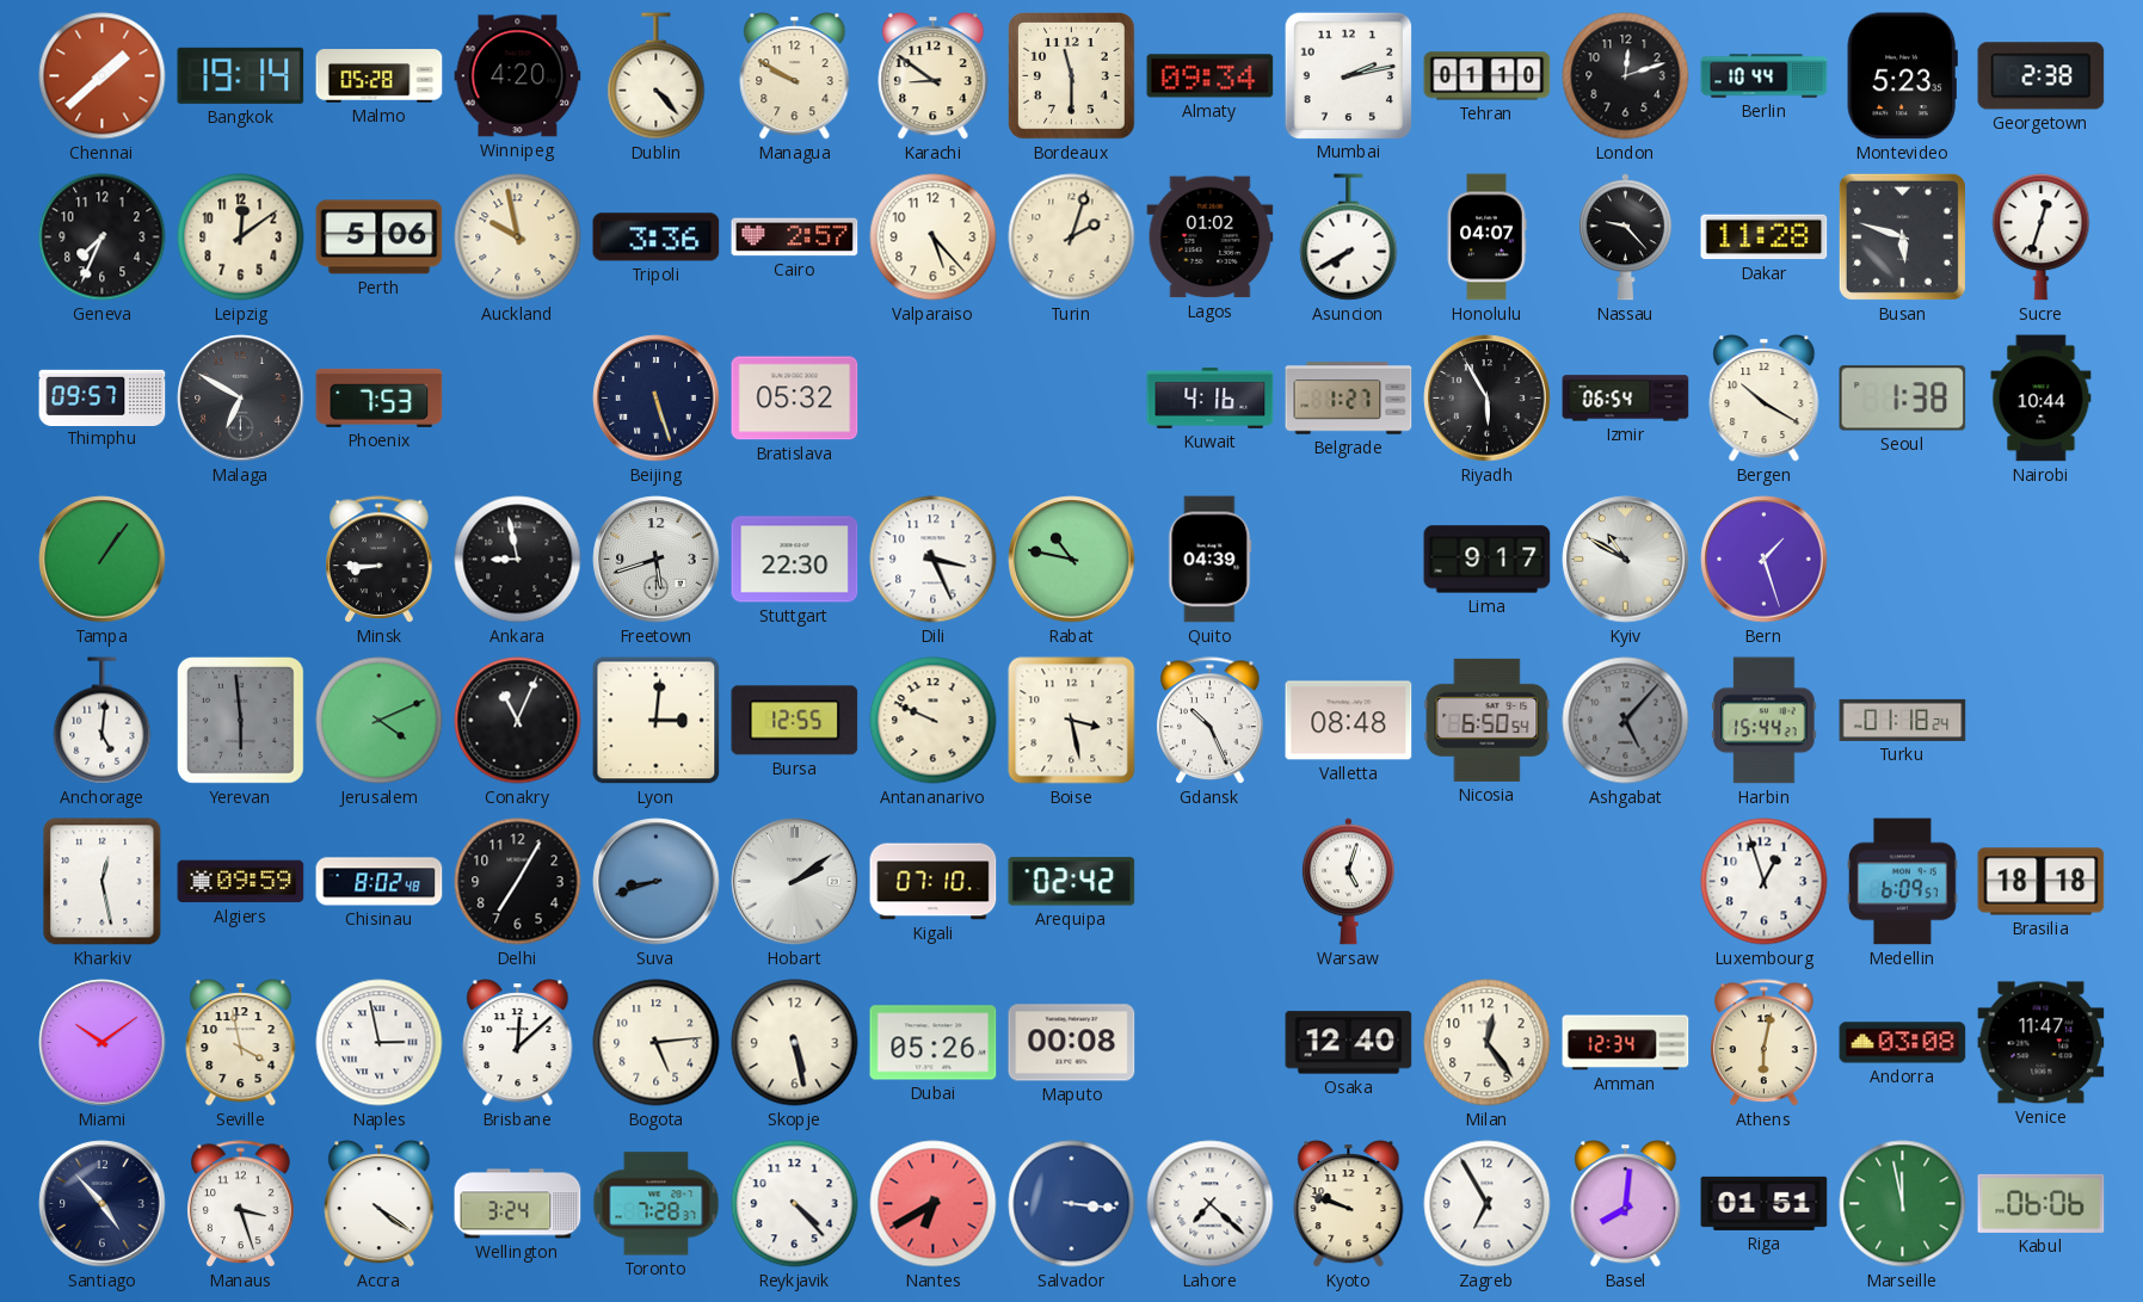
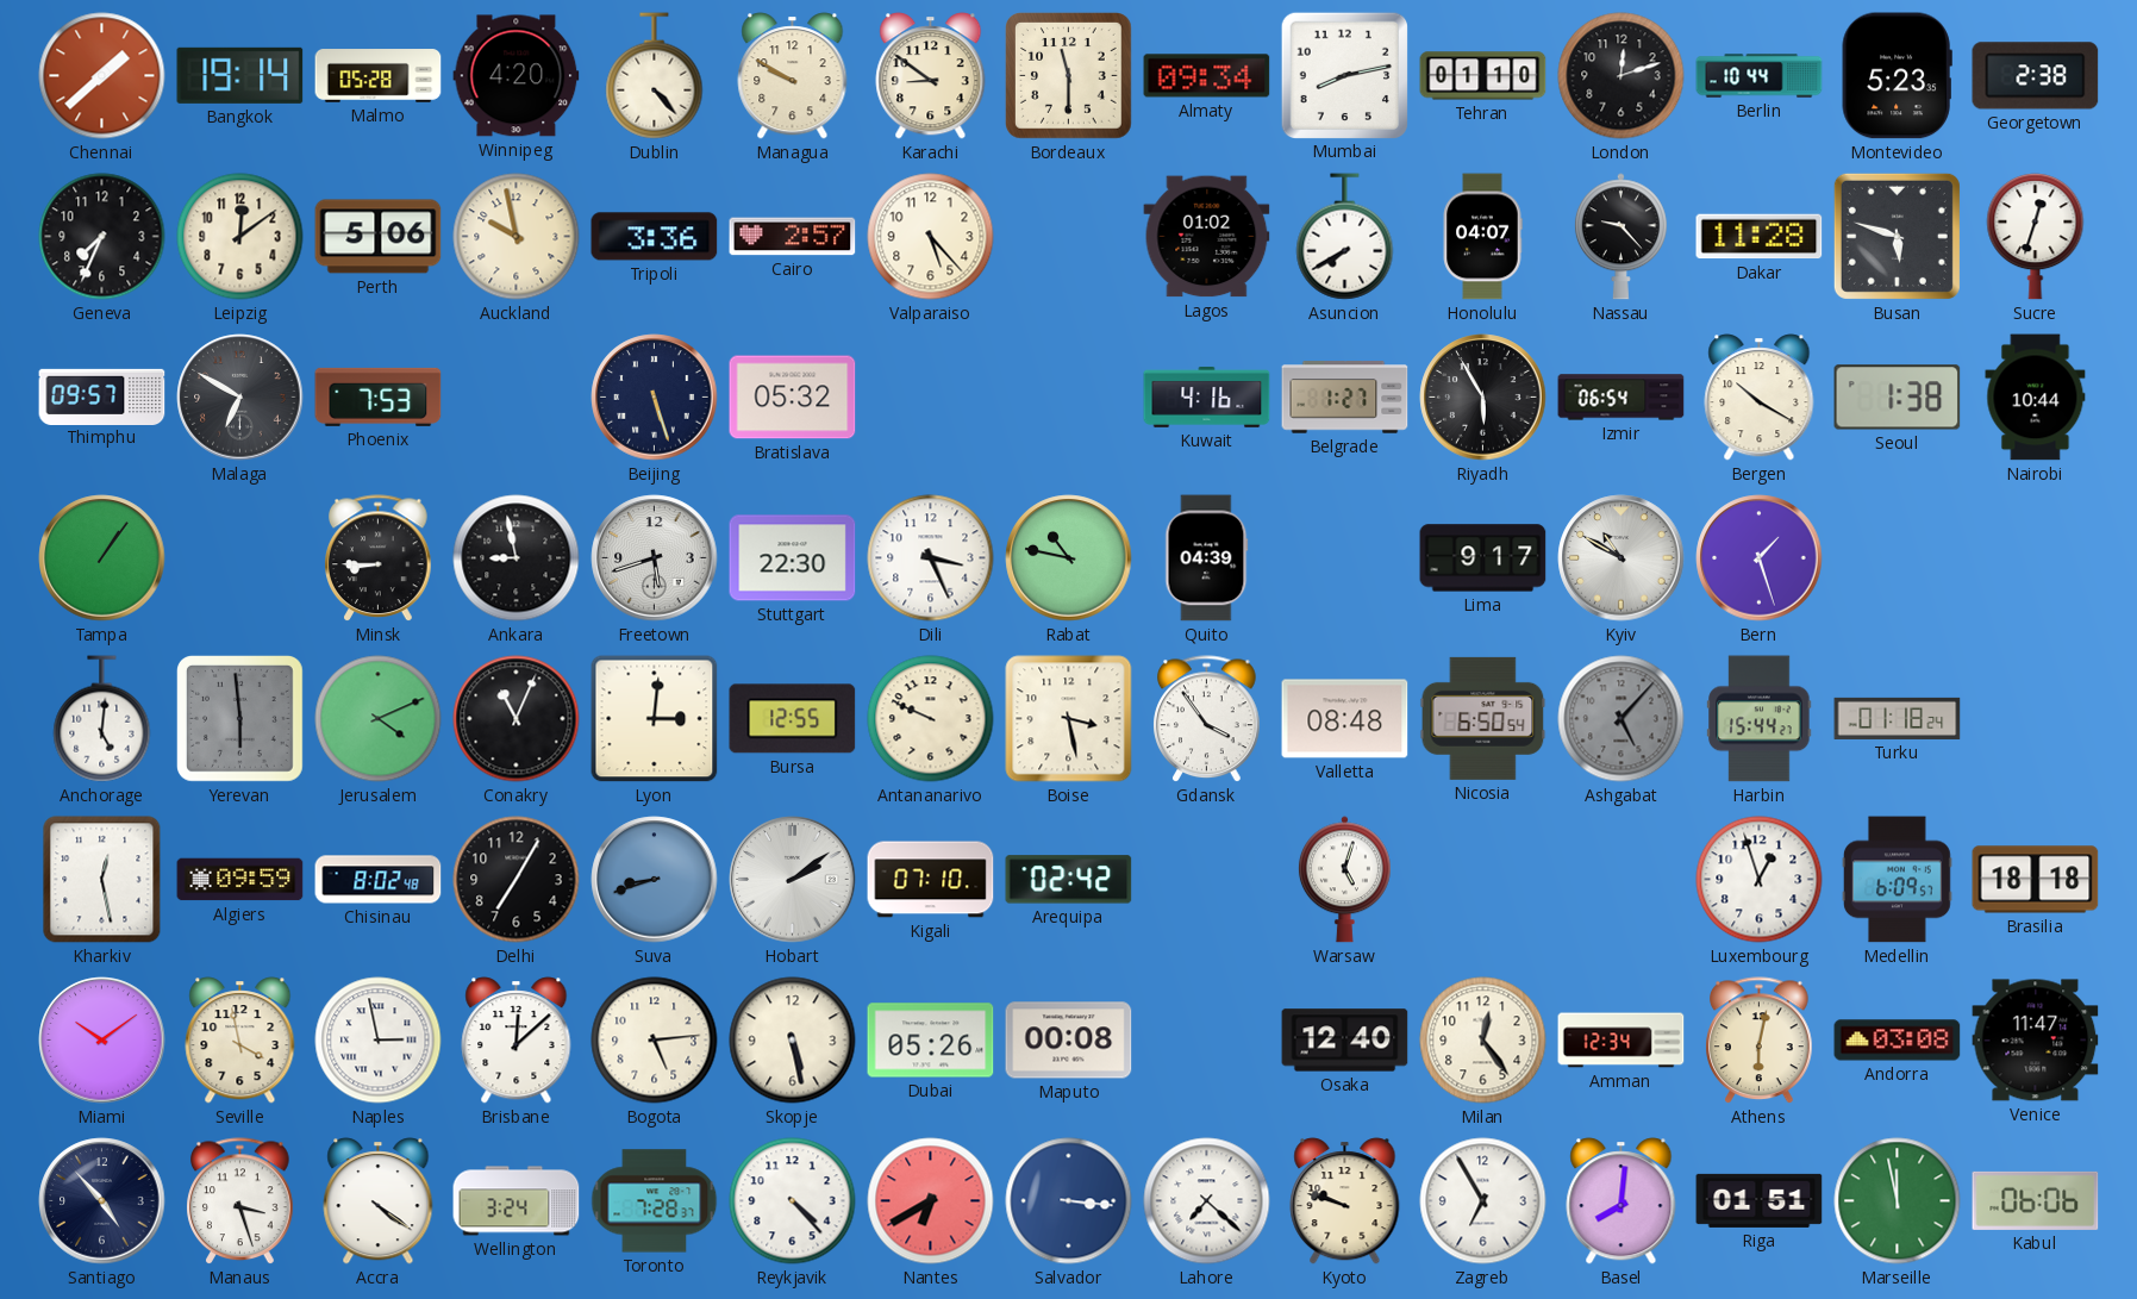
Mumbai: 2:13 -> 8:13 (1344, 75)
Turin: 2:03 -> none (1072, 237)
Gdansk: 10:26 -> 3:54 (1207, 719)
